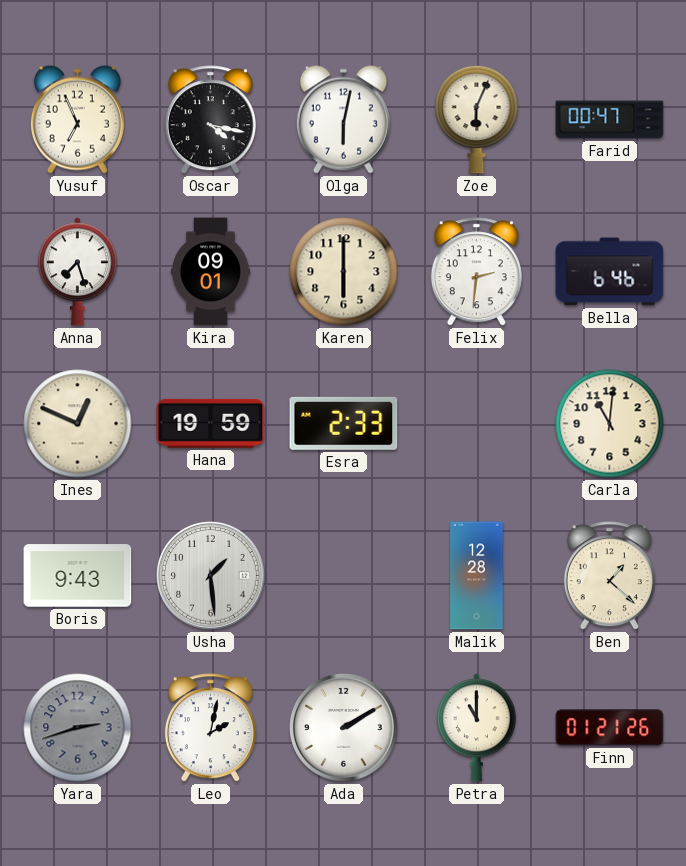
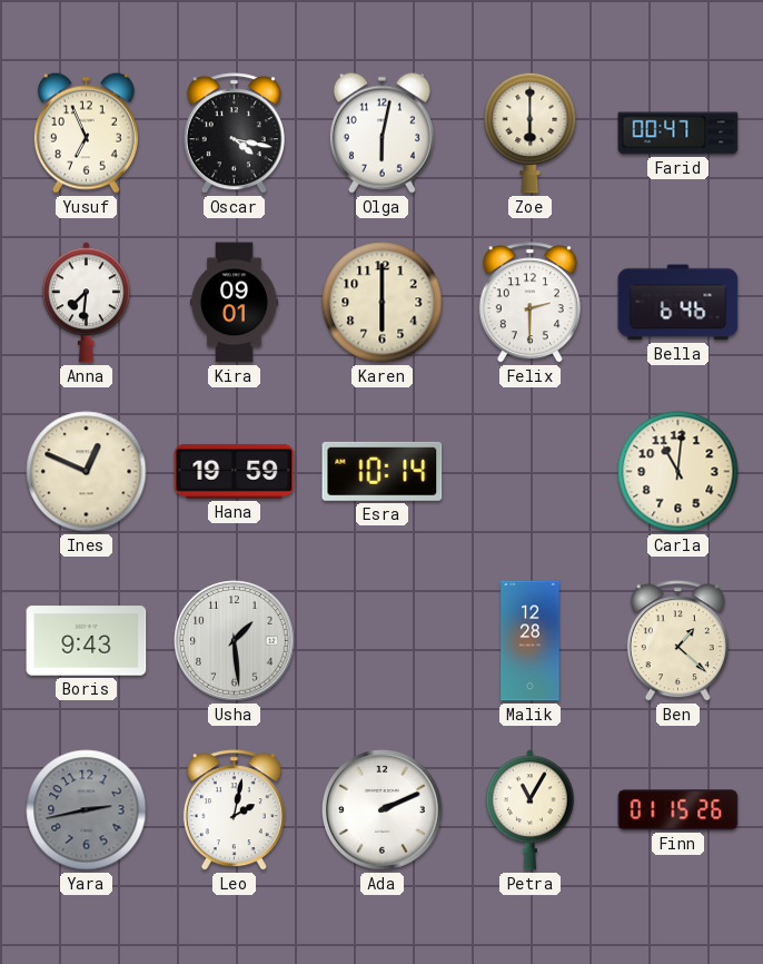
Zoe: 6:04 -> 6:00 (531, 132)
Anna: 7:27 -> 7:31 (86, 303)
Felix: 2:31 -> 2:30 (529, 303)
Esra: 2:33 -> 10:14 (383, 471)
Yara: 2:42 -> 2:43 (87, 810)
Ada: 2:10 -> 2:11 (383, 810)
Petra: 11:00 -> 11:05 (529, 810)
Finn: 01:21 -> 01:15 (678, 810)
